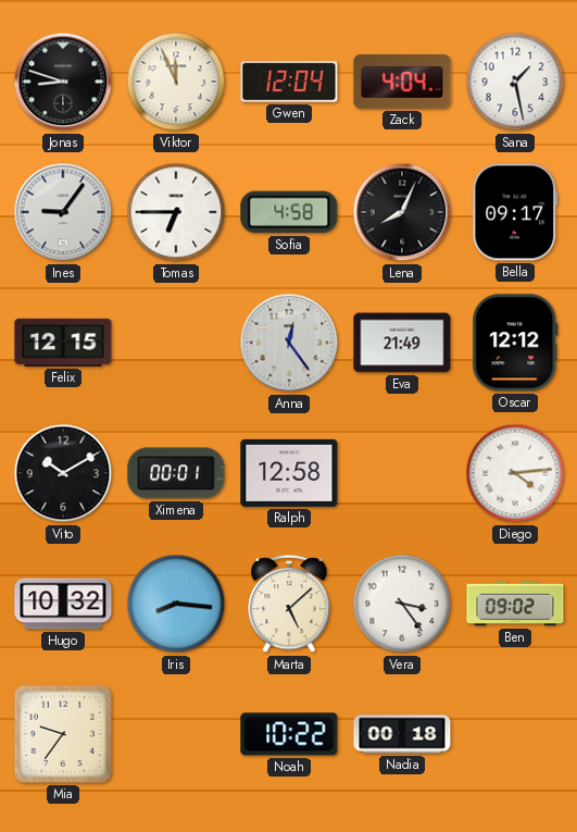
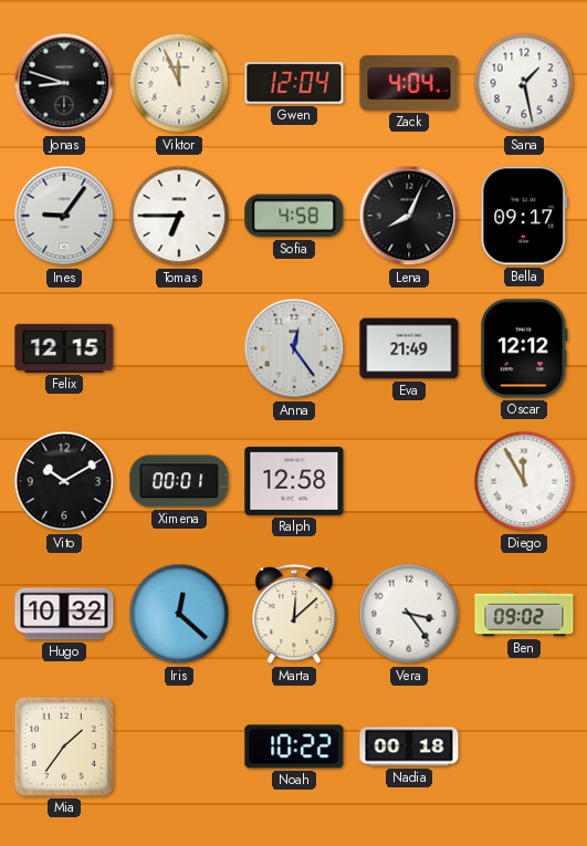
Diego: 4:14 -> 11:55 (524, 481)
Iris: 8:16 -> 12:22 (179, 614)
Marta: 5:08 -> 12:08 (294, 615)
Mia: 9:36 -> 1:36 (64, 746)
